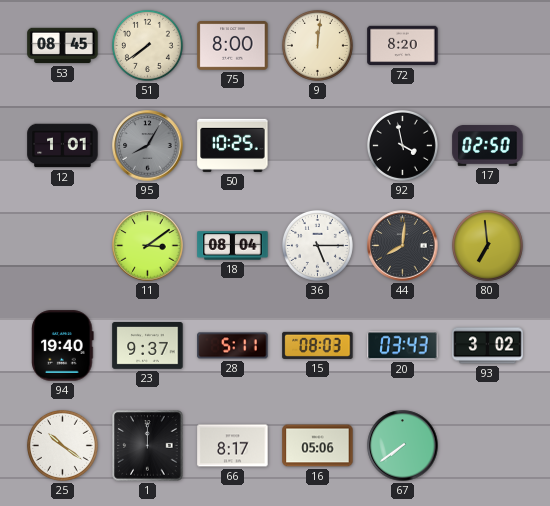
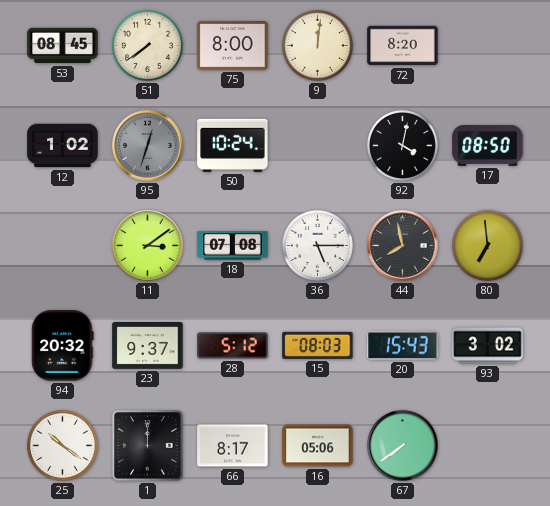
12: 1:01 -> 1:02 (63, 146)
95: 8:05 -> 12:33 (148, 146)
50: 10:25 -> 10:24 (233, 145)
92: 3:58 -> 4:02 (402, 145)
17: 02:50 -> 08:50 (488, 146)
18: 08:04 -> 07:08 (233, 246)
44: 8:01 -> 7:58 (403, 246)
94: 19:40 -> 20:32 (63, 346)
28: 5:11 -> 5:12 (233, 346)
20: 03:43 -> 15:43 (403, 346)
